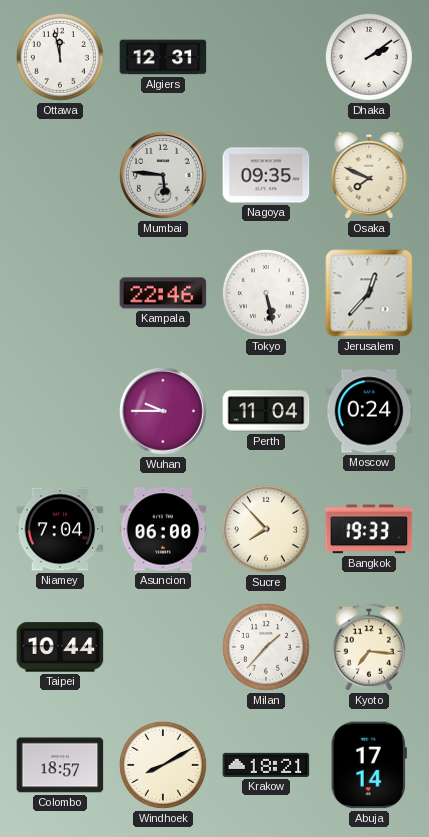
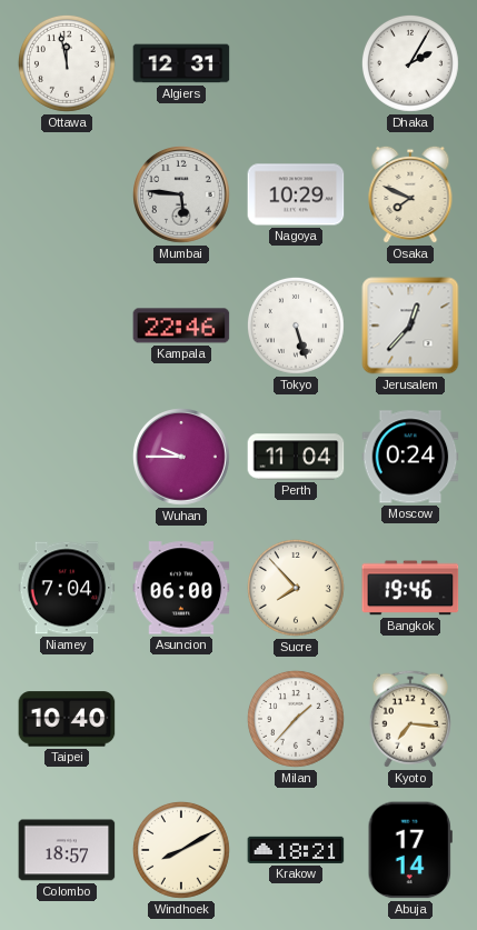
Dhaka: 2:09 -> 2:05 (410, 63)
Nagoya: 09:35 -> 10:29 (296, 194)
Tokyo: 5:28 -> 5:27 (296, 326)
Bangkok: 19:33 -> 19:46 (410, 588)
Taipei: 10:44 -> 10:40 (67, 719)
